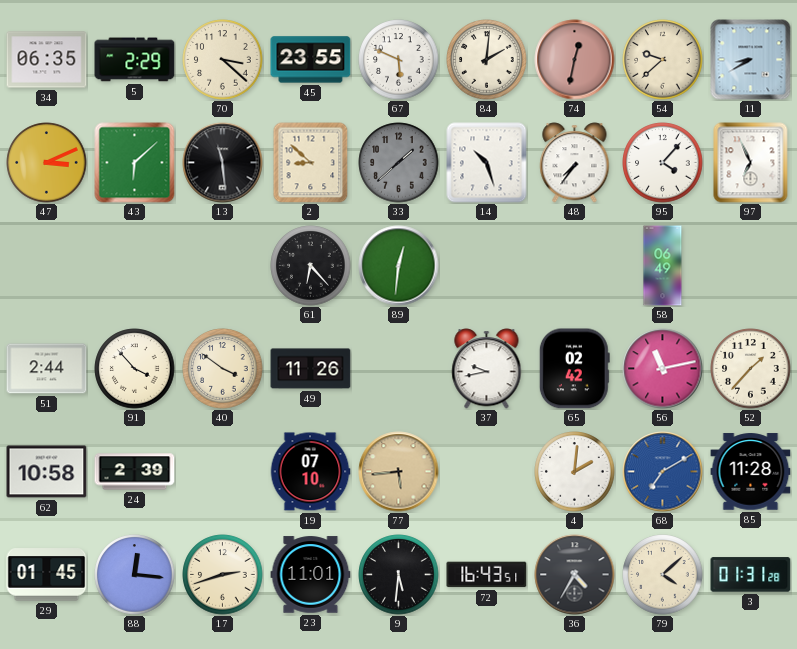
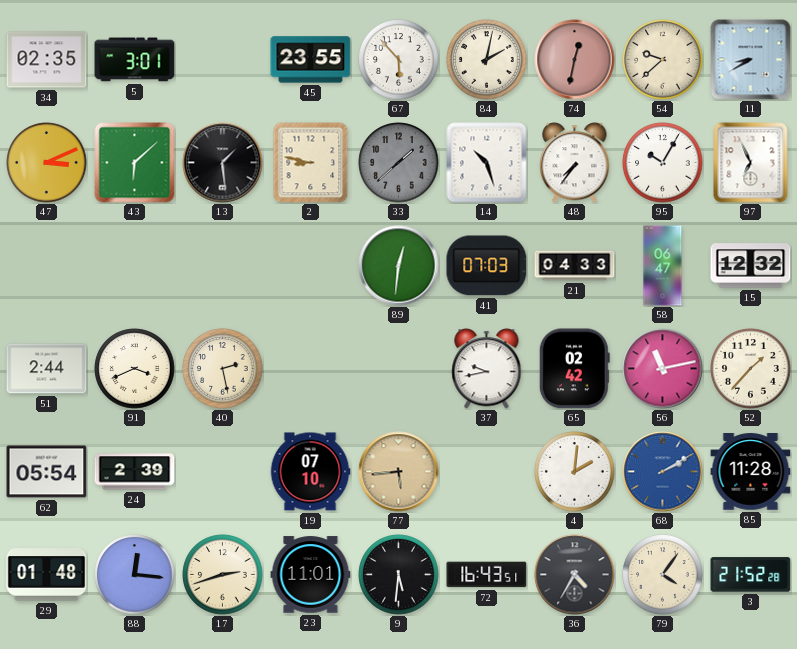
34: 06:35 -> 02:35 (47, 60)
5: 2:29 -> 3:01 (135, 60)
70: 3:22 -> none (223, 60)
67: 5:49 -> 5:53 (399, 60)
84: 2:01 -> 2:02 (487, 60)
13: 11:29 -> 1:29 (223, 163)
2: 8:52 -> 8:47 (311, 162)
95: 4:07 -> 10:05 (663, 163)
61: 6:23 -> none (311, 266)
41: none -> 07:03 (487, 266)
21: none -> 04:33 (575, 266)
58: 06:49 -> 06:47 (663, 266)
15: none -> 12:32 (751, 266)
91: 3:53 -> 3:41 (135, 369)
40: 3:51 -> 2:28 (223, 369)
49: 11:26 -> none (311, 369)
62: 10:58 -> 05:54 (47, 472)
68: 7:10 -> 2:10 (663, 472)
29: 01:45 -> 01:48 (47, 575)
79: 4:08 -> 4:06 (663, 575)
3: 01:31 -> 21:52 (751, 575)
